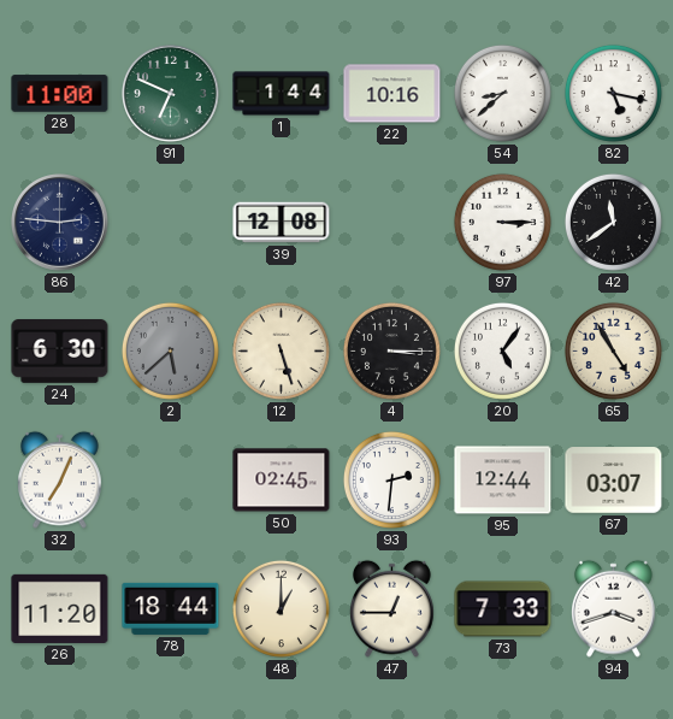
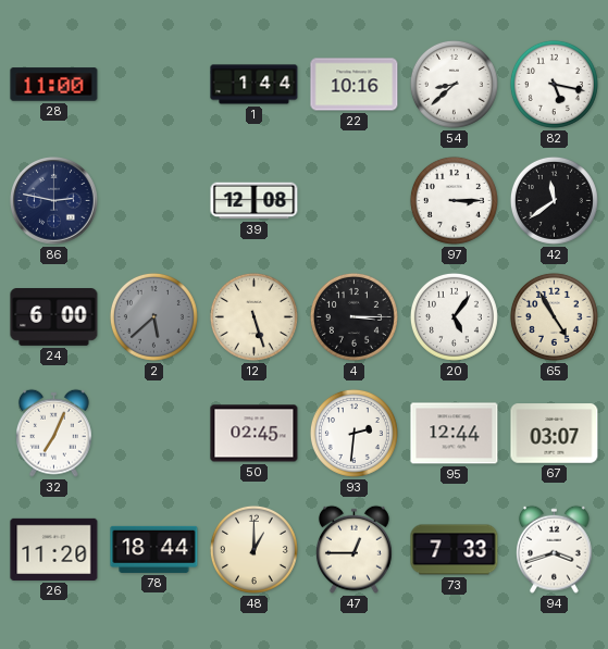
91: 6:49 -> none (171, 94)
86: 2:46 -> 2:47 (54, 201)
24: 6:30 -> 6:00 (54, 317)
